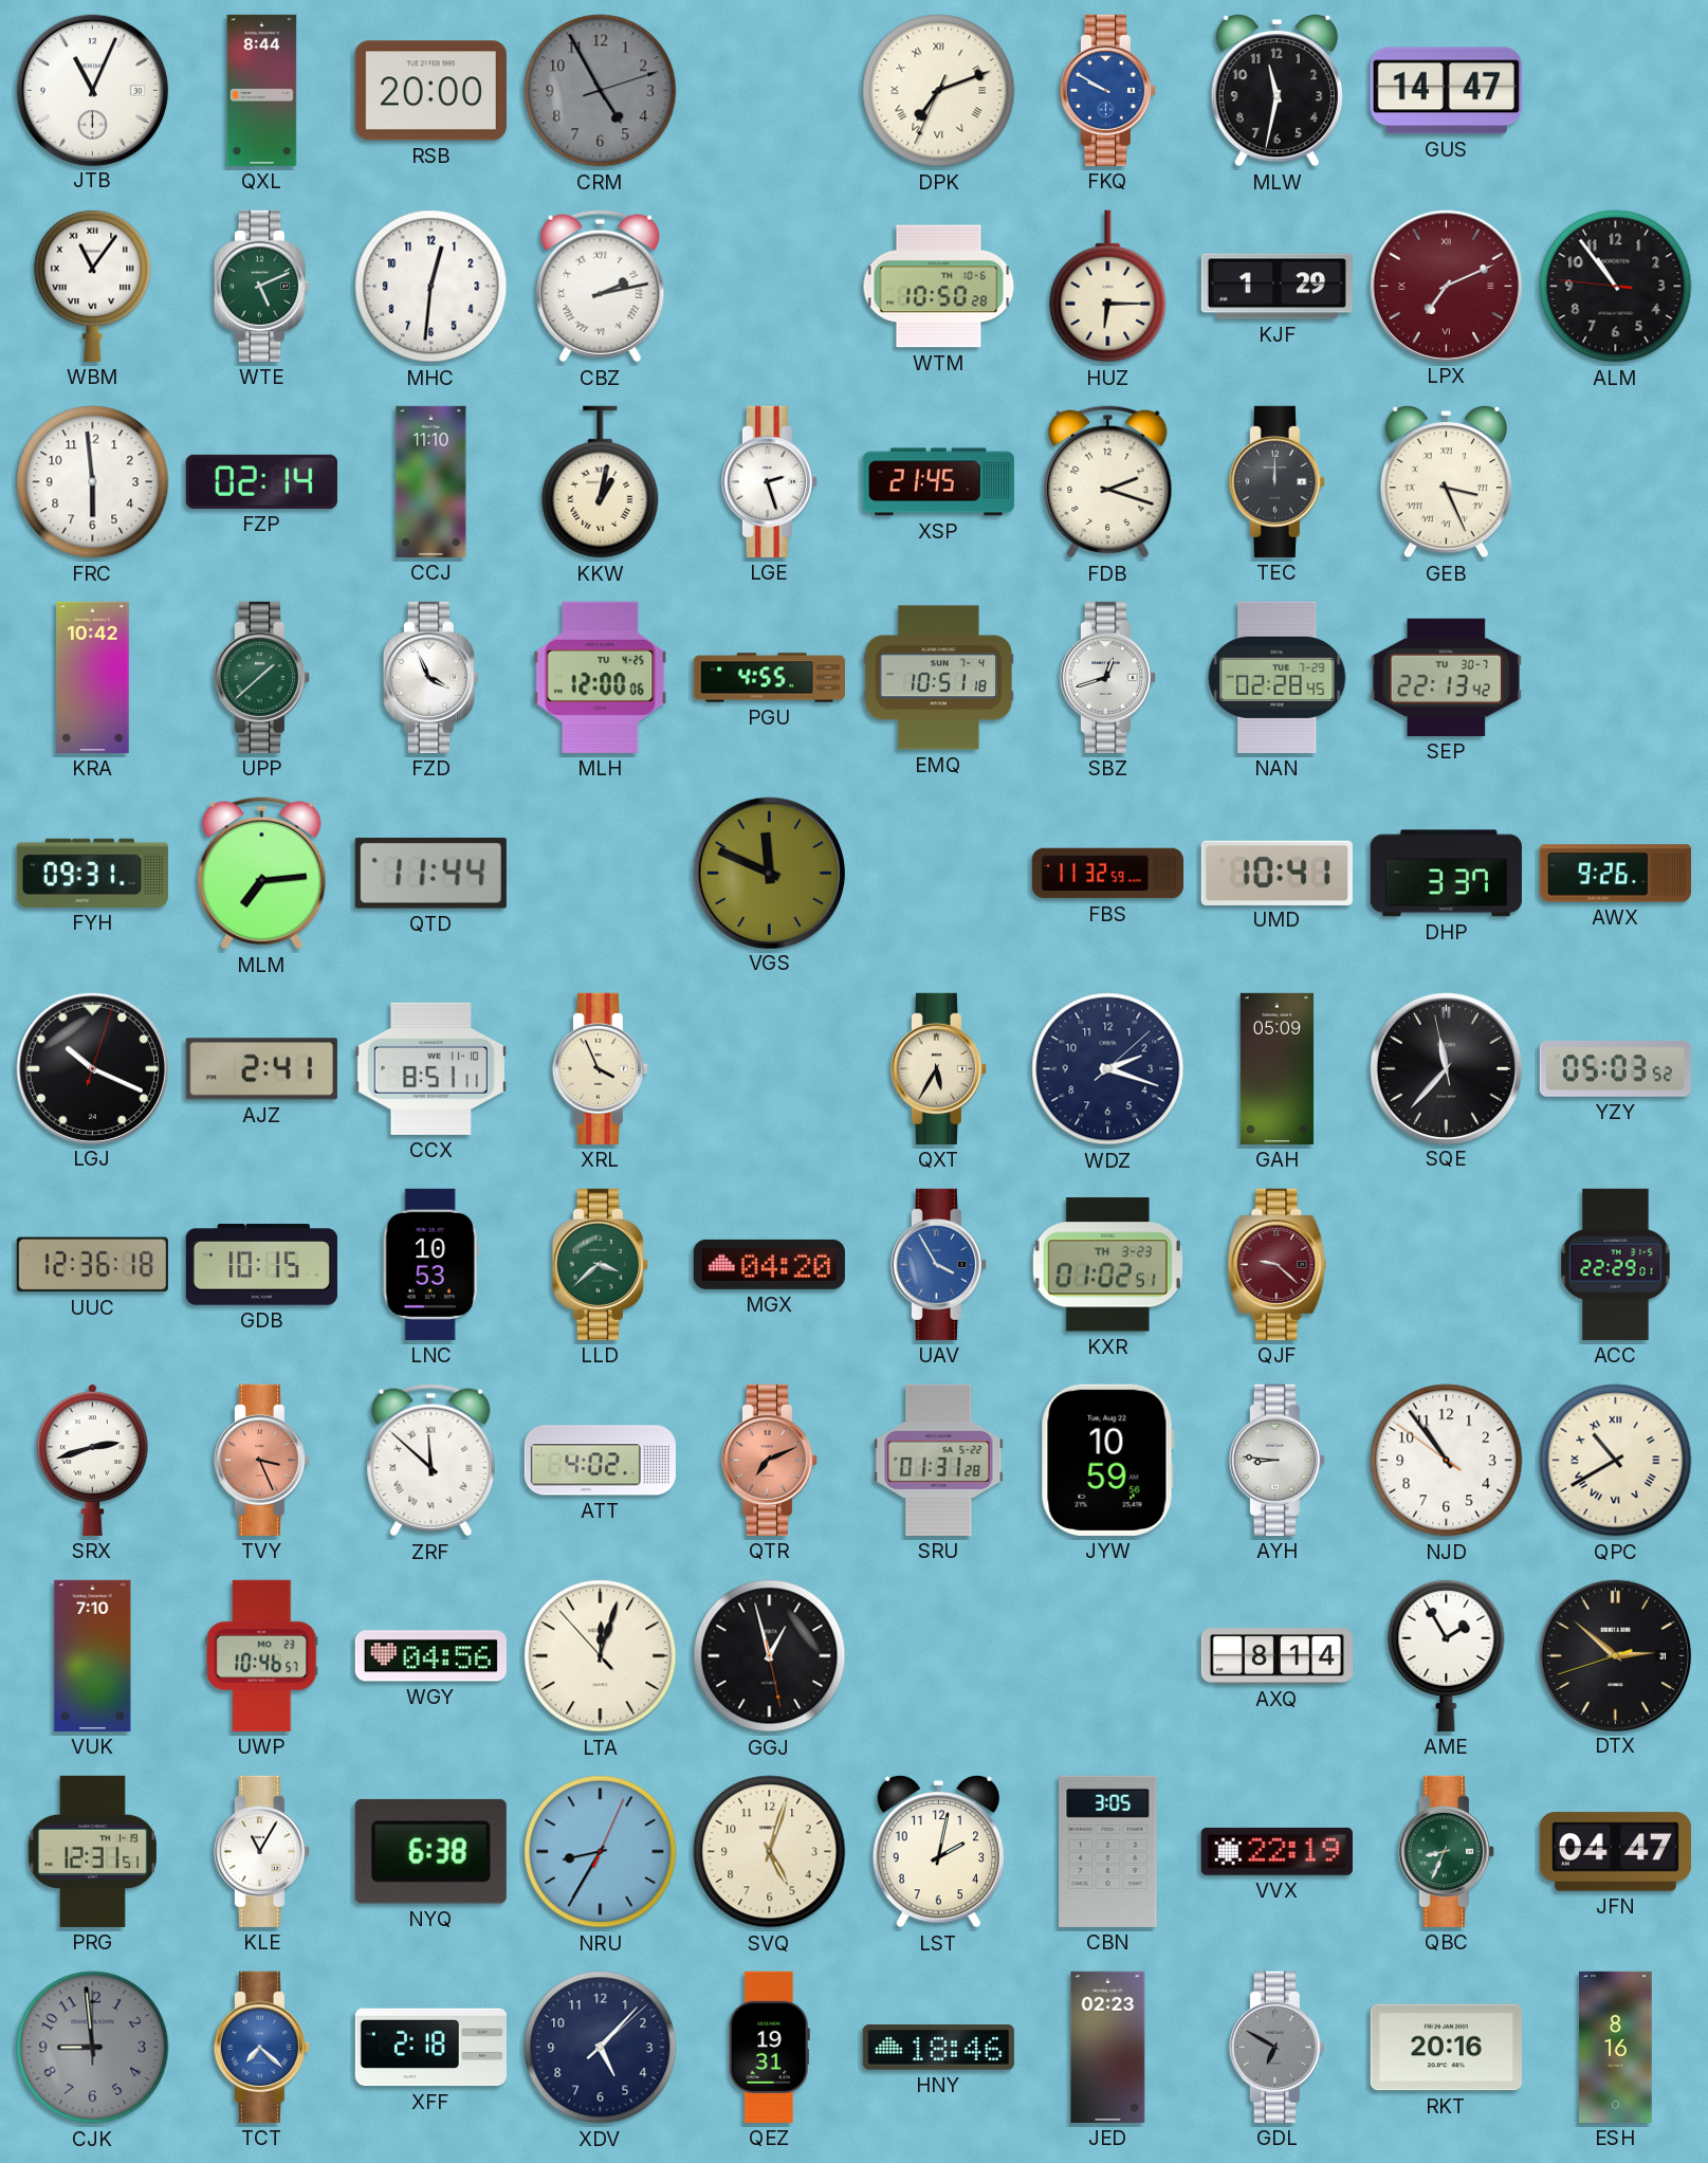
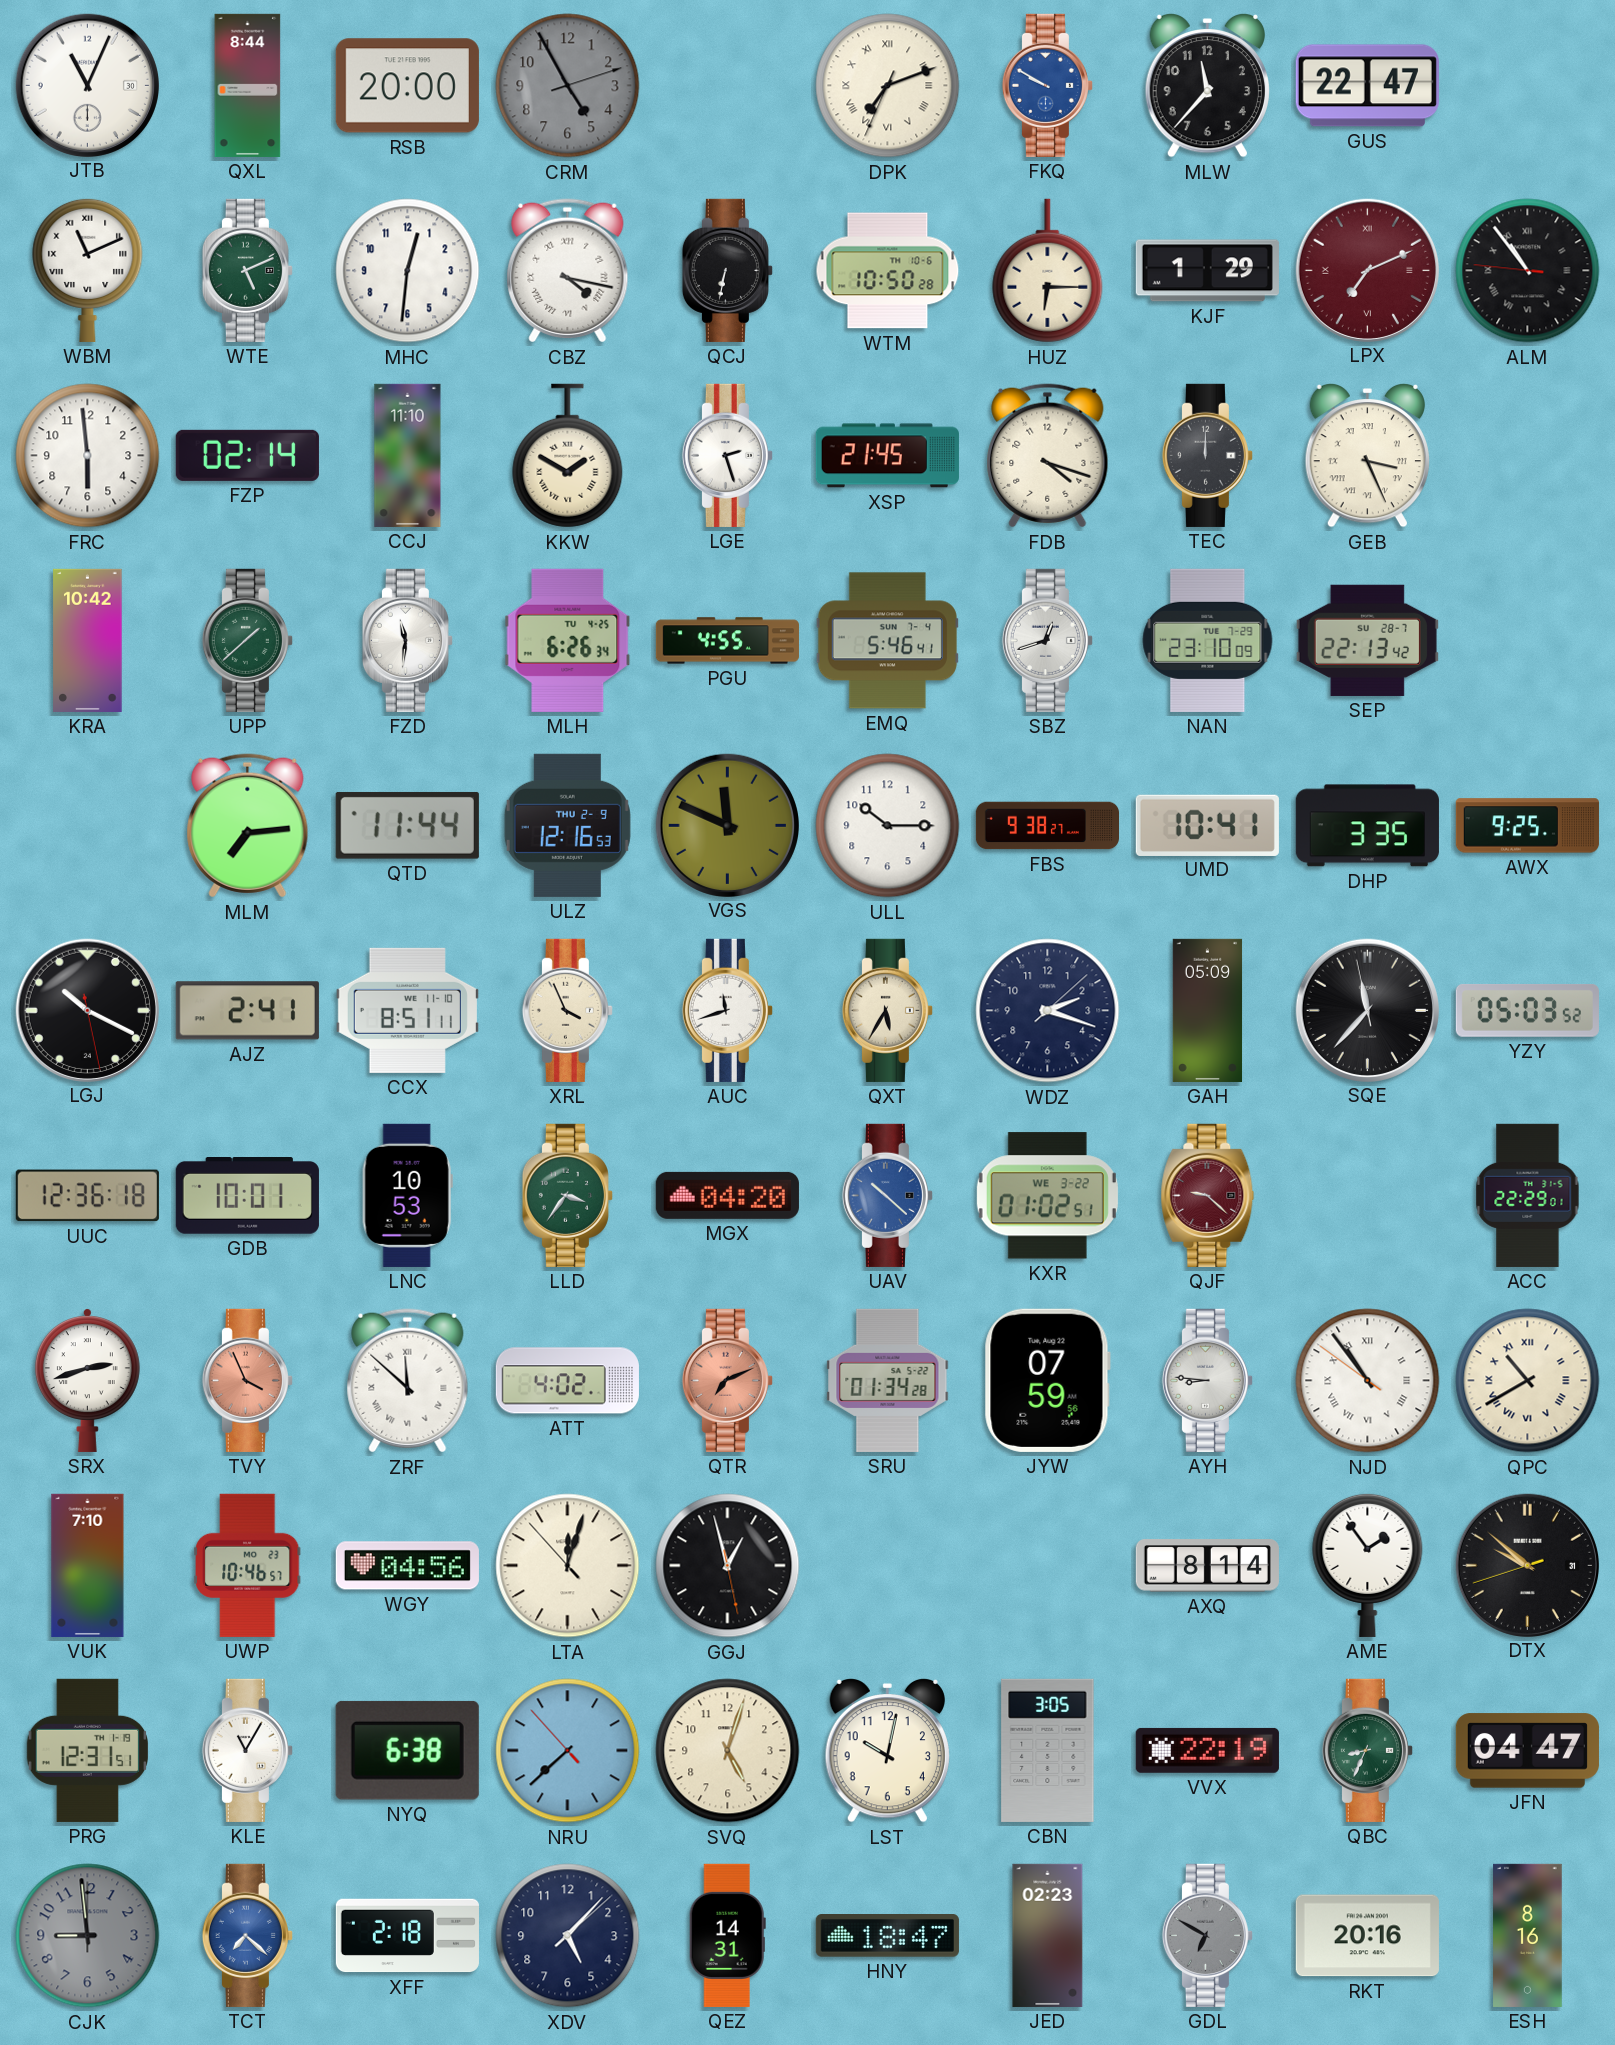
MLW: 11:32 -> 11:37 (1207, 85)
GUS: 14:47 -> 22:47 (1367, 86)
WBM: 11:06 -> 11:11 (88, 270)
CBZ: 2:13 -> 4:17 (568, 271)
QCJ: none -> 6:32 (727, 270)
ALM numerals: Arabic -> Roman (1528, 271)
KKW: 1:02 -> 1:50 (568, 456)
FDB: 2:18 -> 4:18 (1048, 456)
FZD: 3:56 -> 11:31 (407, 640)
MLH: 12:00 -> 6:26 (568, 640)
EMQ: 10:51 -> 5:46 (887, 641)
NAN: 02:28 -> 23:10 (1208, 640)
SEP date: TU 30-7 -> SU 28-7 (1367, 640)
FYH: 09:31 -> none (92, 873)
ULZ: none -> 12:16 (567, 825)
ULL: none -> 10:15 (888, 826)
FBS: 11:32 -> 9:38 (1047, 826)
DHP: 3:37 -> 3:35 (1367, 826)
AWX: 9:26 -> 9:25 (1527, 826)
LGJ: 10:19:03 -> 10:19:28 (87, 1010)
AUC: none -> 11:42 (727, 1010)
GDB: 10:15 -> 10:01 (247, 1196)
LLD: 3:38 -> 3:36 (567, 1195)
UAV: 3:55 -> 10:22 (887, 1195)
KXR date: TH 3-23 -> WE 3-22 (1047, 1196)
TVY: 3:26 -> 3:56 (247, 1380)
SRU: 01:31 -> 01:34 (888, 1380)
JYW: 10:59 -> 07:59 (1047, 1380)
NJD numerals: Arabic -> Roman (1368, 1381)
AME: 1:55 -> 1:54 (1368, 1565)
DTX: 2:51 -> 9:51 (1527, 1565)
NRU: 8:35 -> 7:37 (568, 1751)
LST: 2:02 -> 10:02 (887, 1750)
QEZ: 19:31 -> 14:31 (727, 1935)
HNY: 18:46 -> 18:47 (887, 1936)
